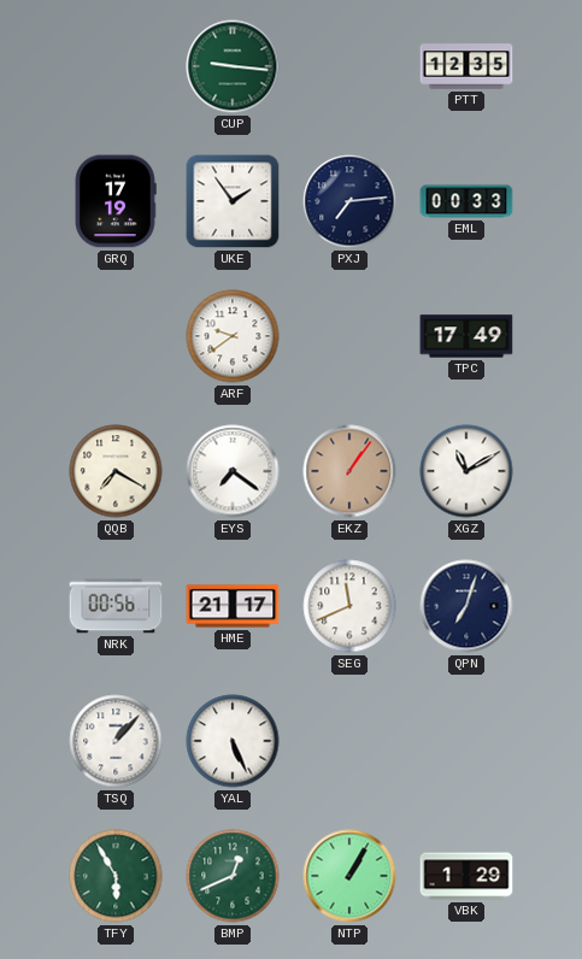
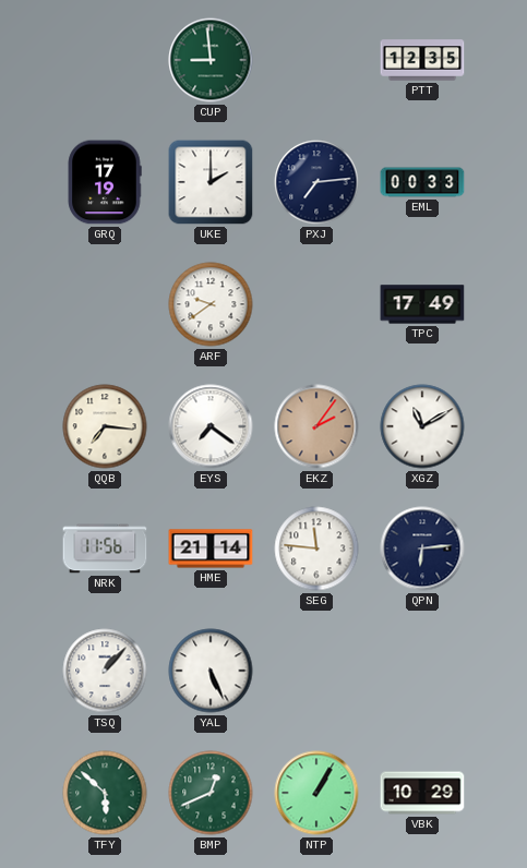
CUP: 9:16 -> 8:59 (211, 60)
UKE: 1:54 -> 2:00 (211, 182)
QQB: 7:20 -> 7:16 (105, 426)
EKZ: 1:06 -> 2:06 (316, 426)
NRK: 00:56 -> 11:56 (105, 548)
HME: 21:17 -> 21:14 (211, 548)
SEG: 11:41 -> 11:46 (316, 548)
QPN: 7:03 -> 6:14 (422, 548)
TFY: 5:55 -> 5:52 (105, 793)
VBK: 1:29 -> 10:29 (422, 793)
